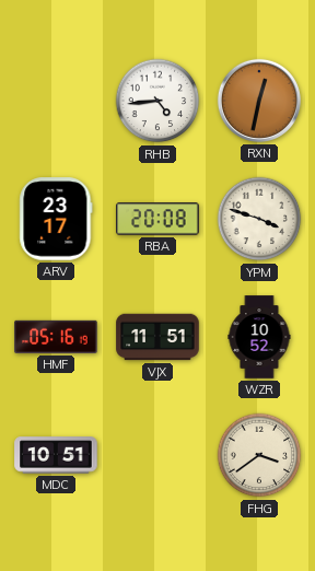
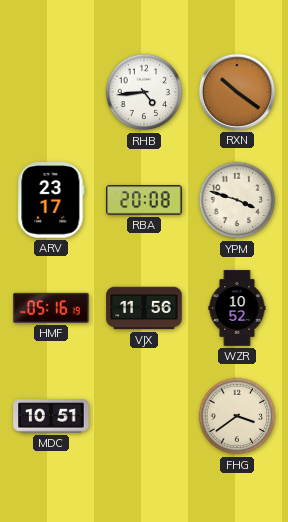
RXN: 12:32 -> 10:21 (237, 92)
VJX: 11:51 -> 11:56 (144, 308)
